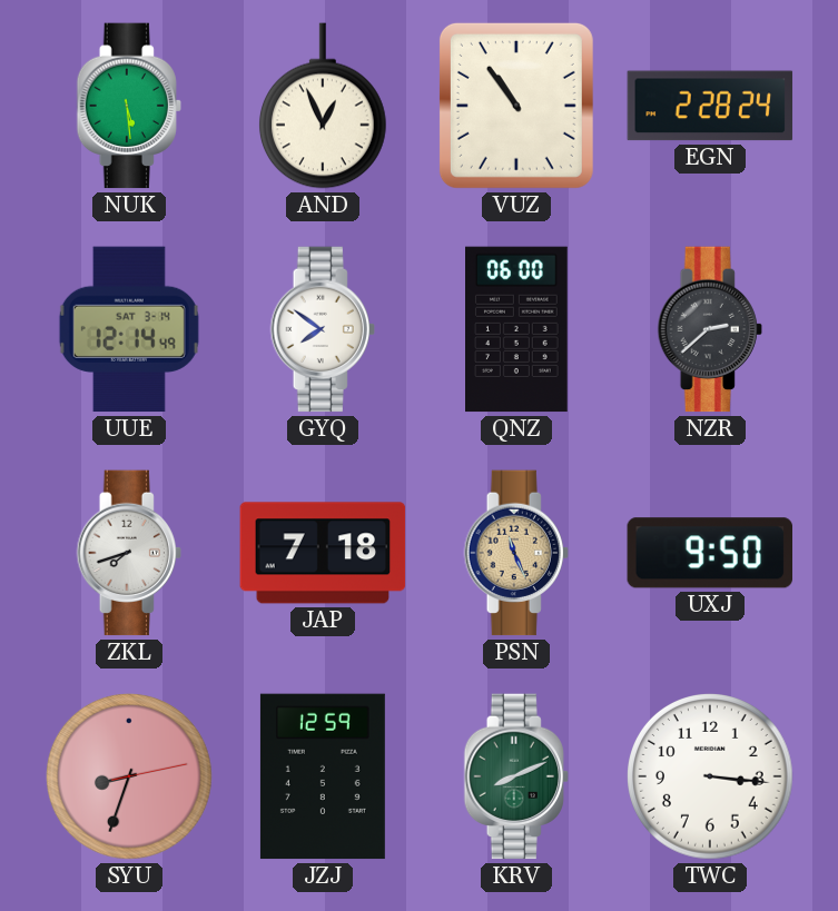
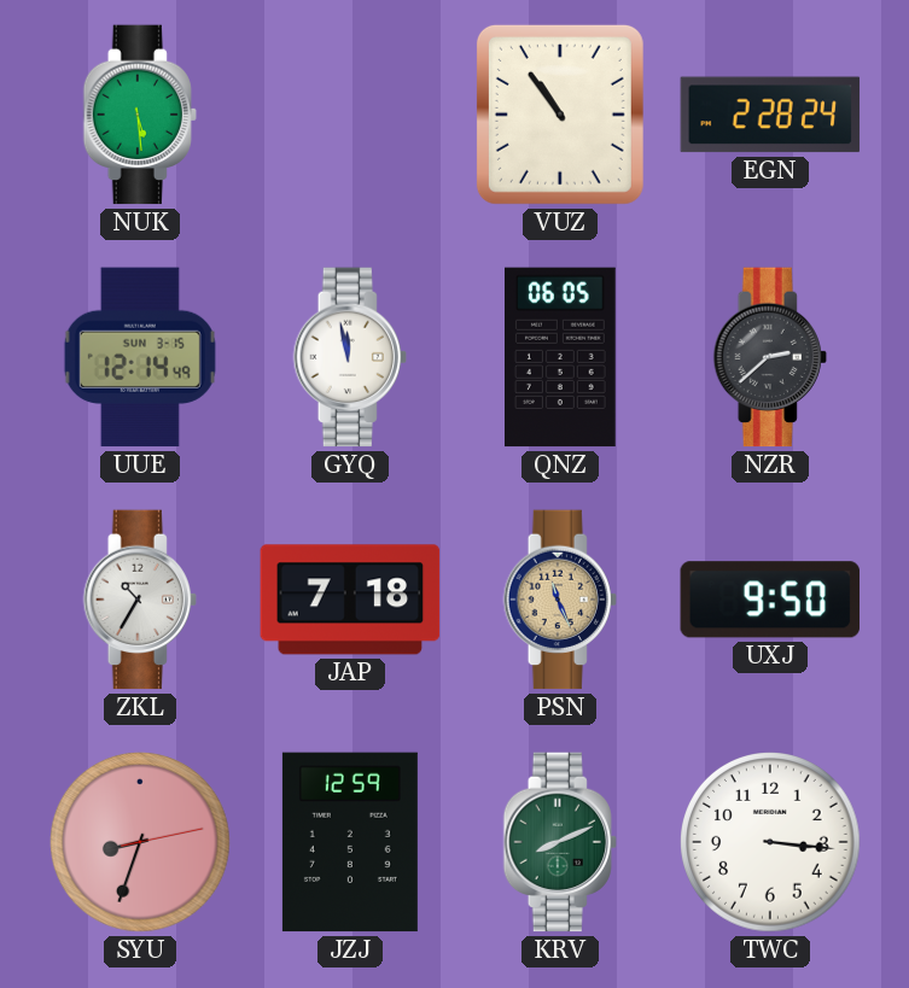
AND: 12:56 -> none (323, 106)
UUE date: SAT 3-14 -> SUN 3-15 (140, 357)
GYQ: 7:51 -> 11:58 (350, 357)
QNZ: 06:00 -> 06:05 (561, 357)
ZKL: 7:42 -> 10:35 (140, 600)
